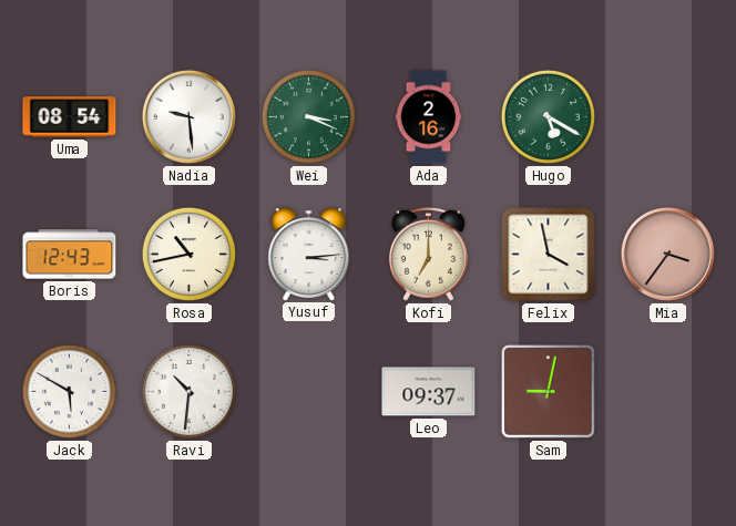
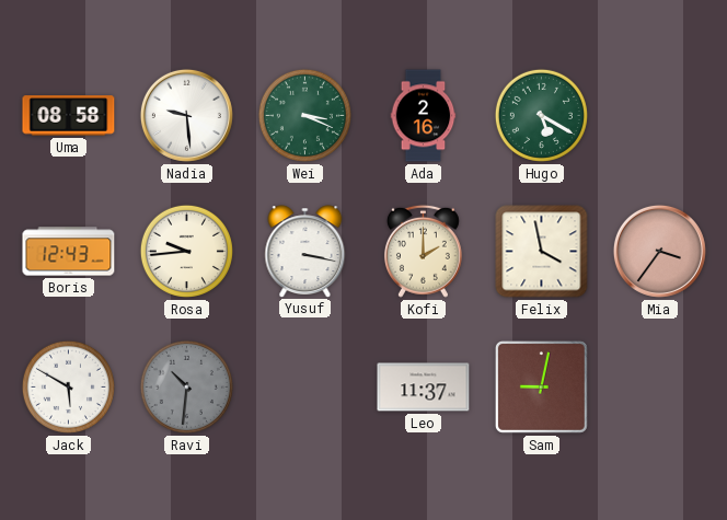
Uma: 08:54 -> 08:58 (69, 116)
Rosa: 10:43 -> 9:44 (186, 251)
Yusuf: 3:14 -> 3:17 (305, 251)
Kofi: 7:00 -> 2:00 (423, 251)
Ravi dial: white -> grey (186, 386)
Leo: 09:37 -> 11:37 (424, 388)
